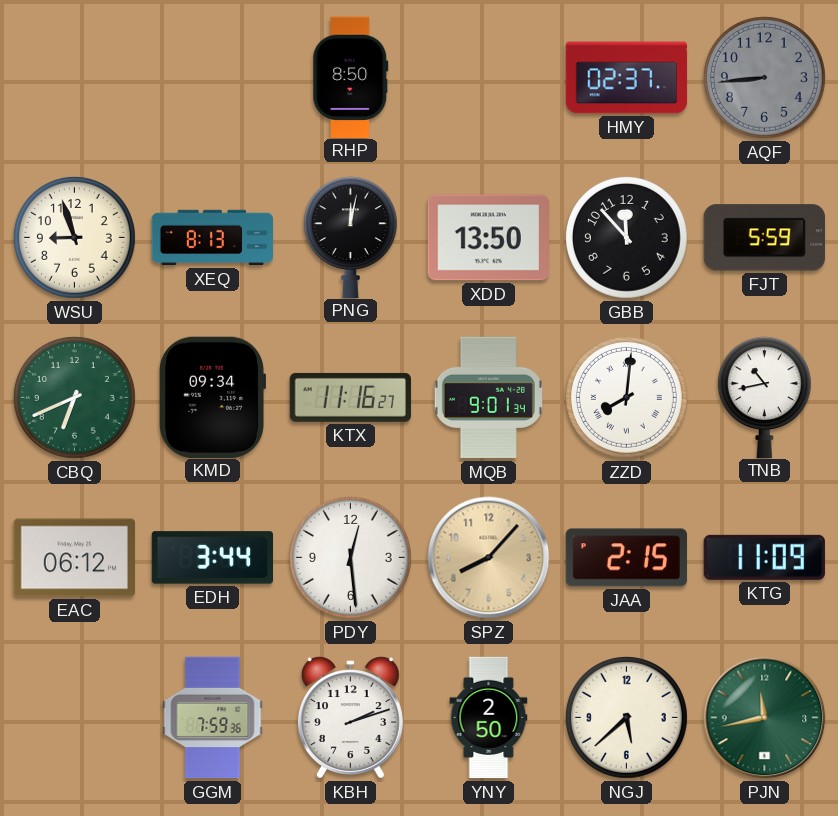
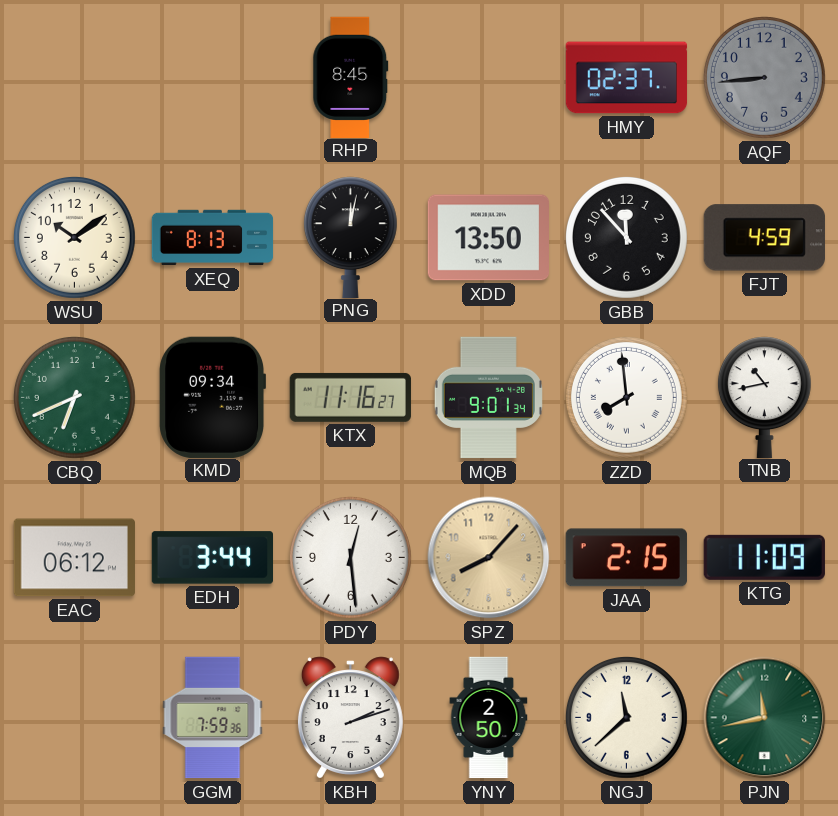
RHP: 8:50 -> 8:45 (351, 77)
WSU: 8:57 -> 10:09 (74, 237)
FJT: 5:59 -> 4:59 (764, 238)
ZZD: 8:01 -> 7:59 (626, 397)
NGJ: 5:38 -> 11:38 (626, 717)
